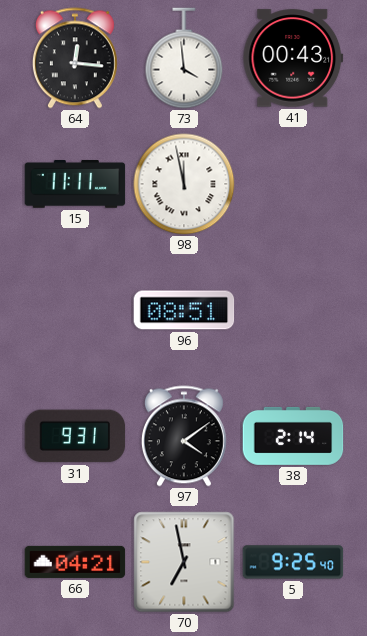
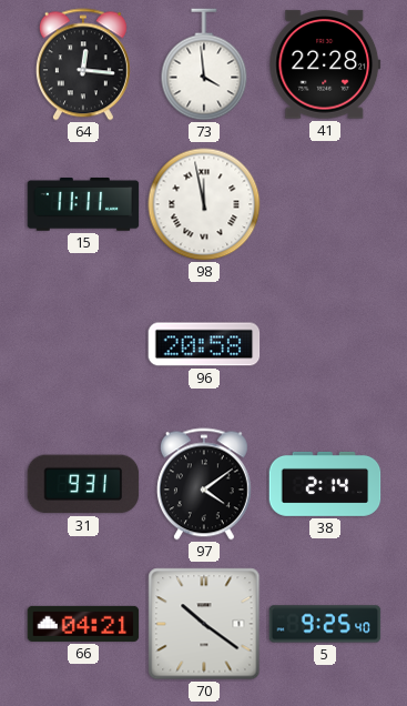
41: 00:43 -> 22:28 (325, 64)
96: 08:51 -> 20:58 (204, 344)
70: 6:58 -> 10:21 (204, 624)
